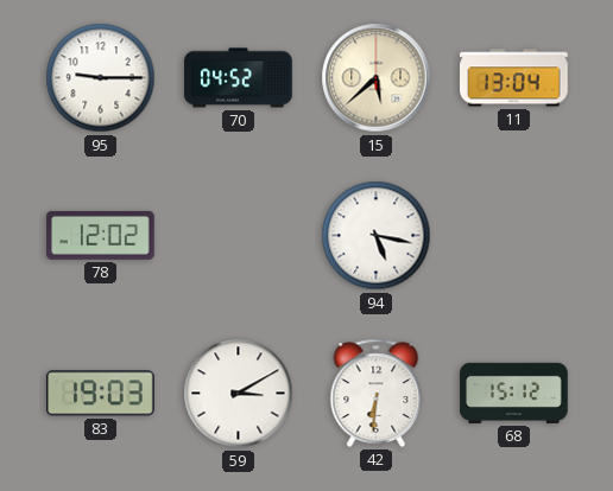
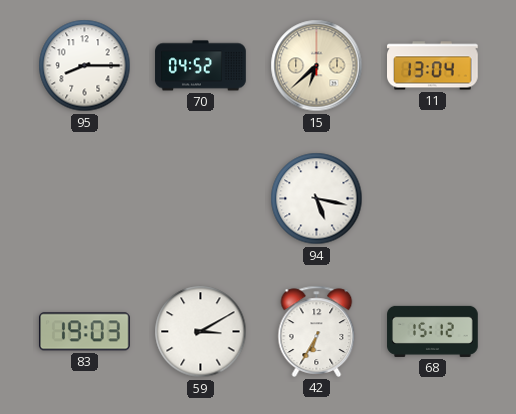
95: 9:15 -> 8:15 (85, 66)
15: 5:38 -> 6:38 (317, 66)
78: 12:02 -> none (101, 235)
42: 6:31 -> 6:35 (317, 331)
